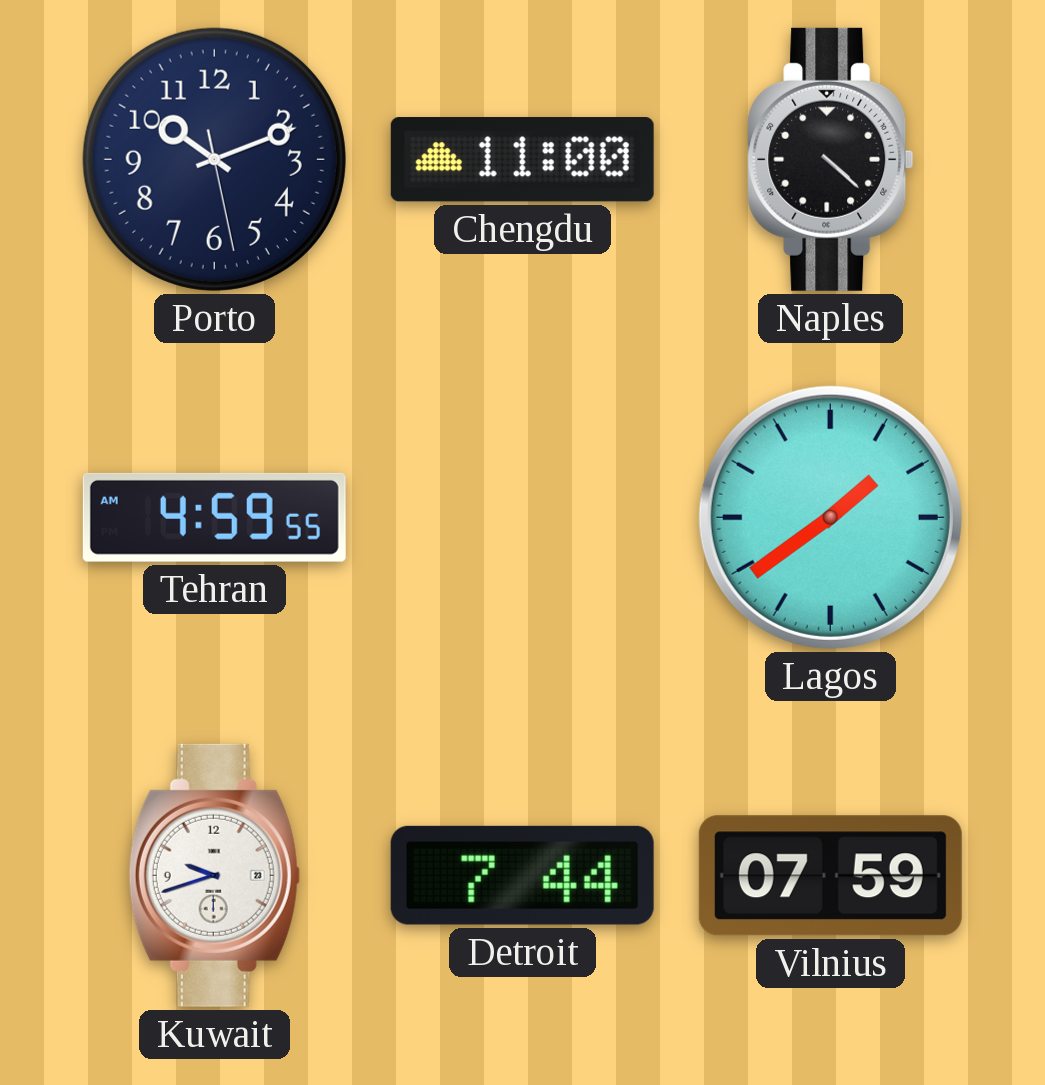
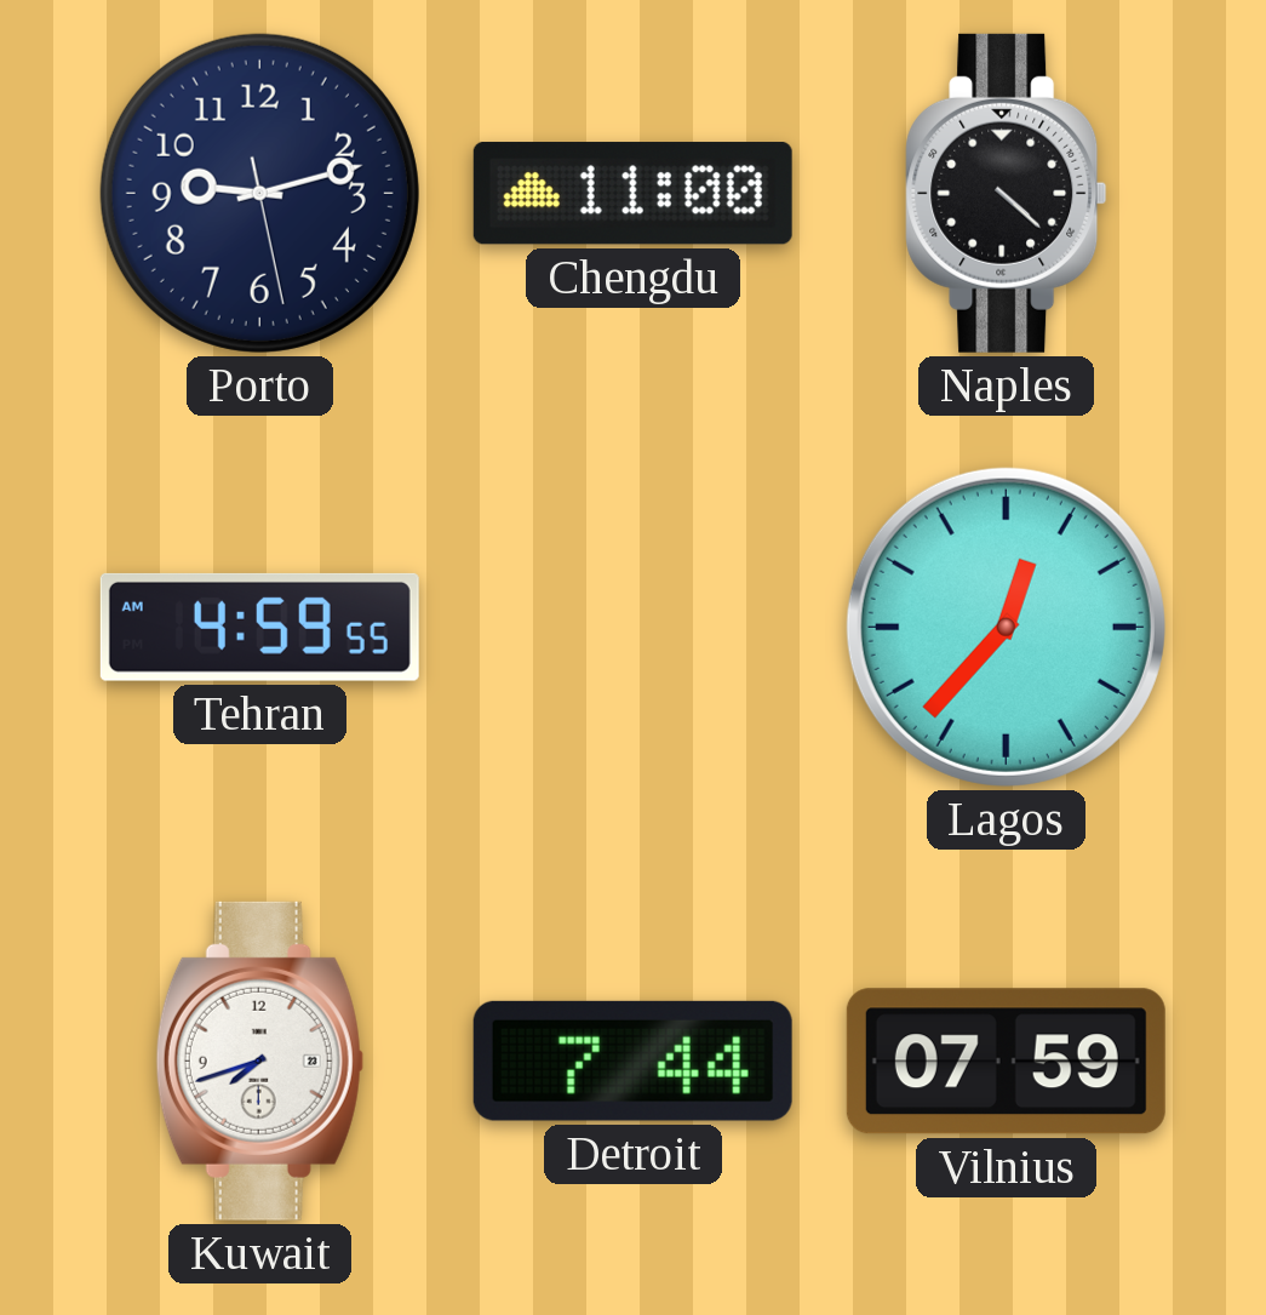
Porto: 10:11 -> 9:12 (259, 193)
Lagos: 1:39 -> 12:37 (1006, 627)
Kuwait: 9:42 -> 7:42 (259, 1060)
